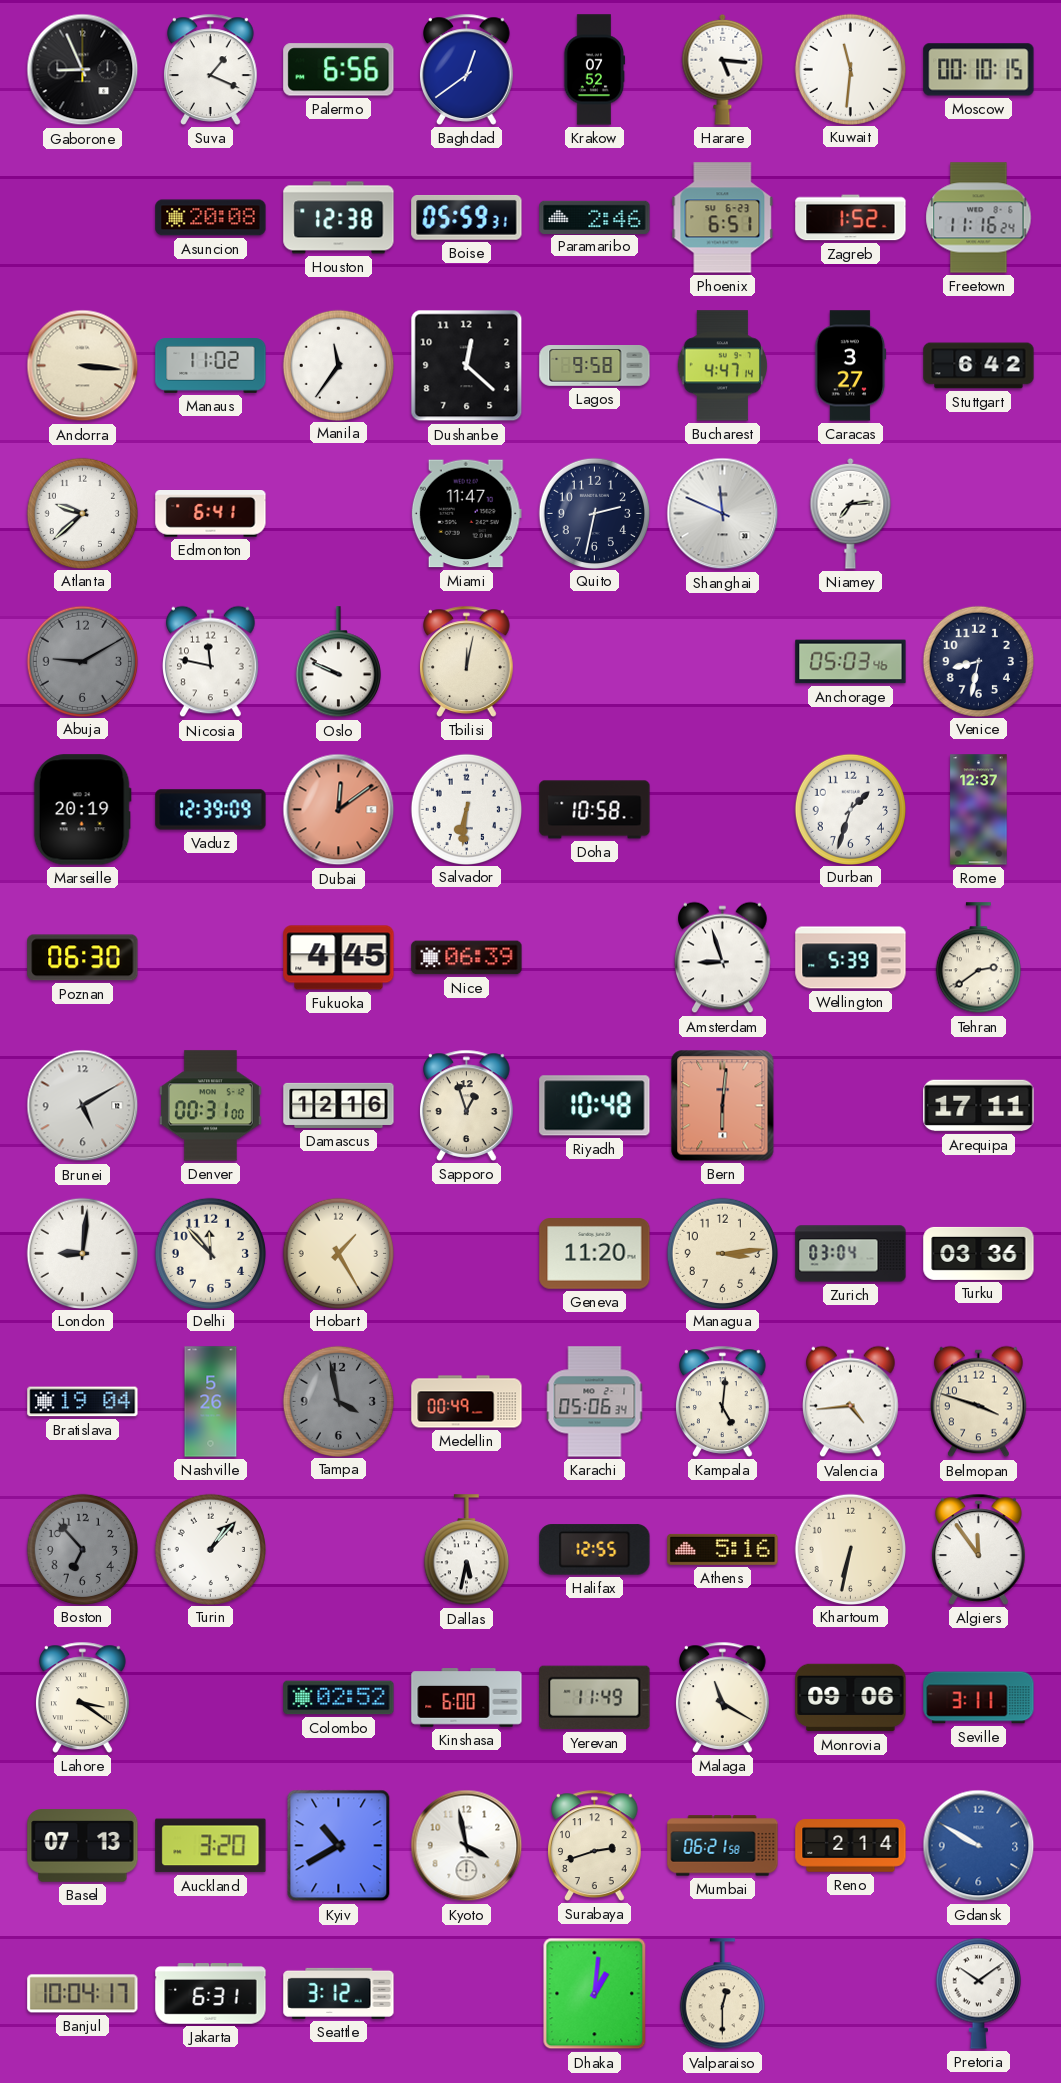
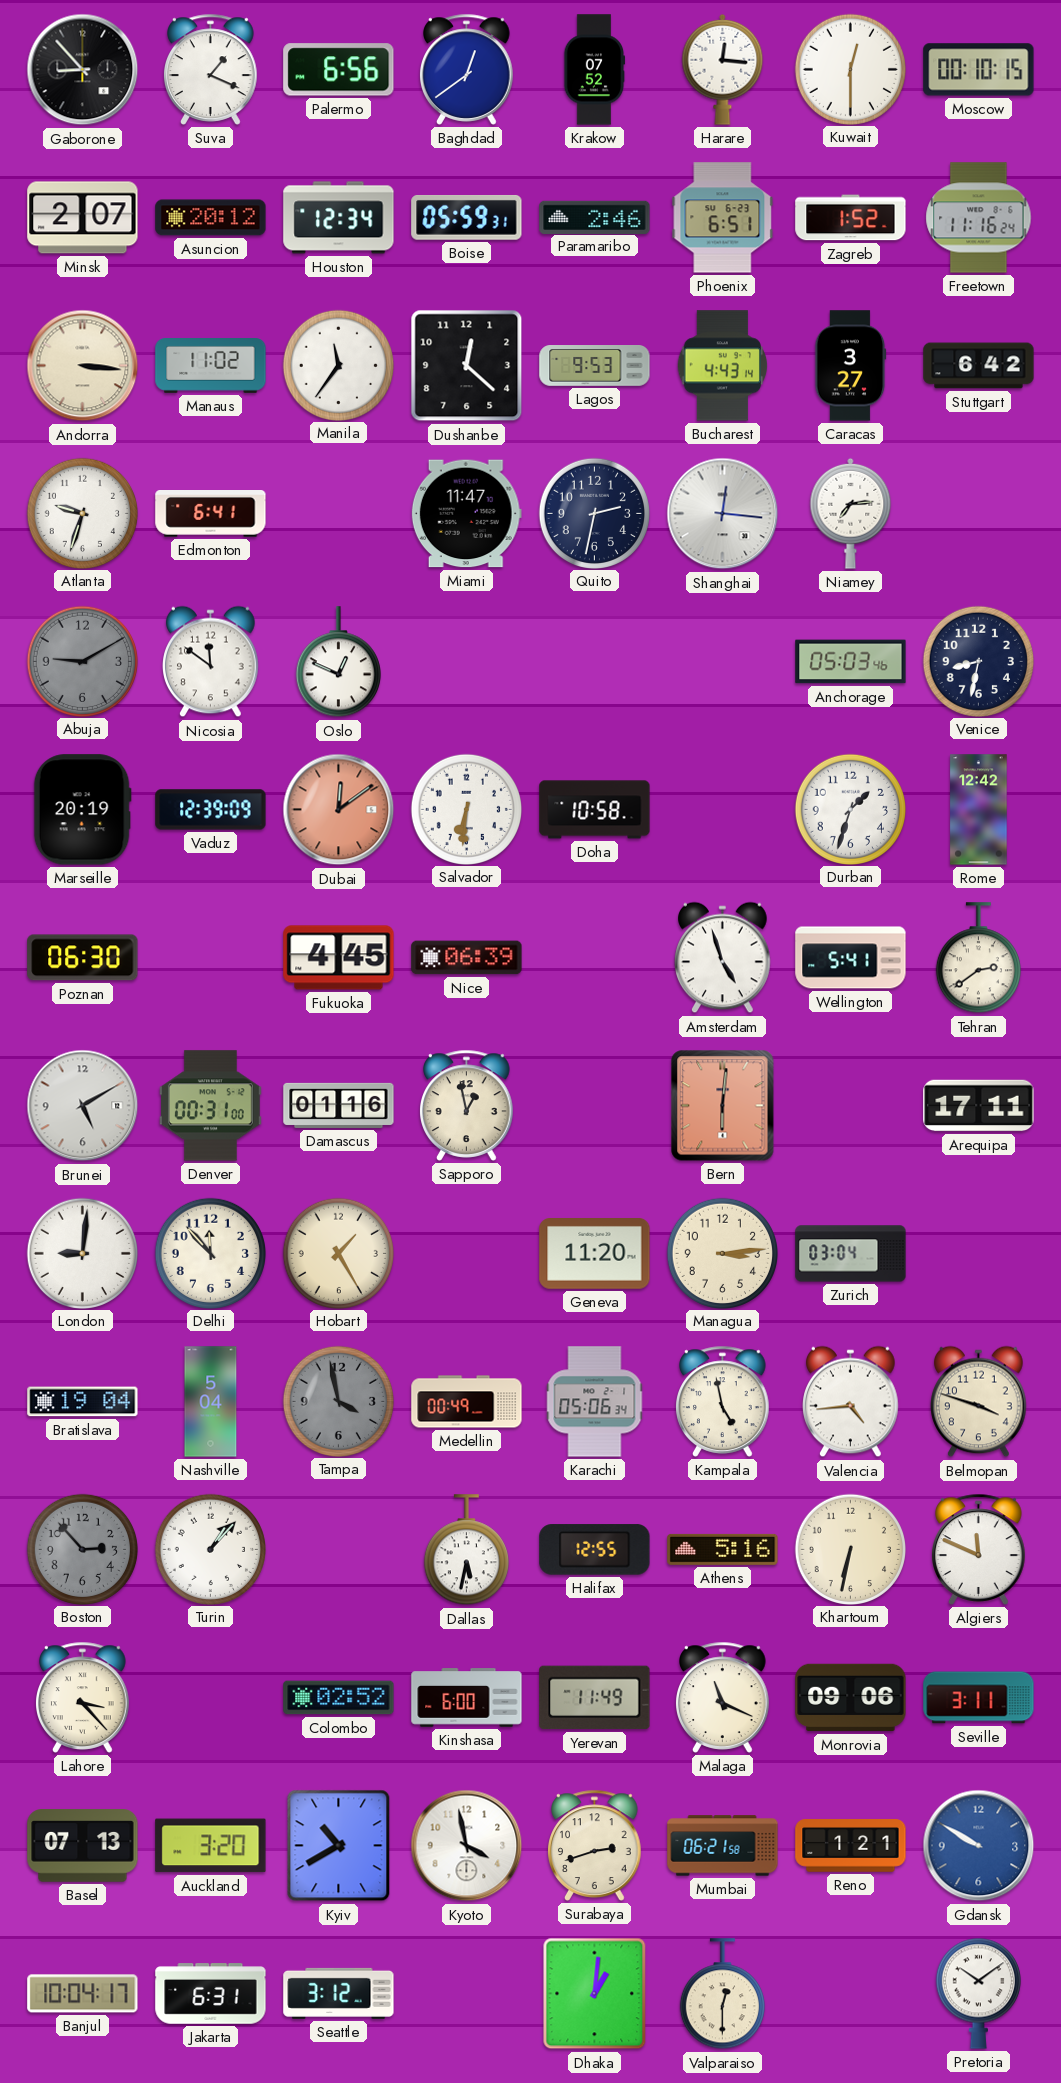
Gaborone: 8:56 -> 8:53 (83, 70)
Harare: 5:16 -> 12:16 (723, 69)
Kuwait: 11:31 -> 12:30 (850, 69)
Minsk: none -> 2:07 (83, 218)
Asuncion: 20:08 -> 20:12 (211, 218)
Houston: 12:38 -> 12:34 (339, 218)
Lagos: 9:58 -> 9:53 (595, 366)
Bucharest: 4:47 -> 4:43 (722, 366)
Atlanta: 9:38 -> 9:33 (82, 513)
Shanghai: 11:49 -> 12:16 (723, 514)
Nicosia: 11:47 -> 11:51 (211, 662)
Oslo: 9:49 -> 12:49 (338, 662)
Tbilisi: 12:02 -> none (467, 661)
Rome: 12:37 -> 12:42 (979, 810)
Amsterdam: 8:57 -> 4:57 (723, 958)
Wellington: 5:39 -> 5:41 (851, 958)
Damascus: 12:16 -> 01:16 (339, 1105)
Sapporo: 12:57 -> 12:58 (467, 1105)
Riyadh: 10:48 -> none (595, 1106)
Turku: 03:36 -> none (979, 1253)
Nashville: 5:26 -> 5:04 (211, 1402)
Kampala: 5:01 -> 4:58 (723, 1401)
Boston: 6:53 -> 2:53 (82, 1549)
Algiers: 11:54 -> 11:49 (979, 1549)
Lahore: 3:21 -> 3:23 (83, 1697)
Malaga: 11:20 -> 11:19 (723, 1697)
Reno: 2:14 -> 1:21 (851, 1846)
